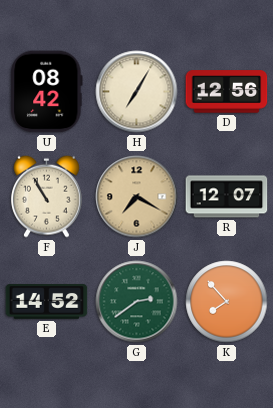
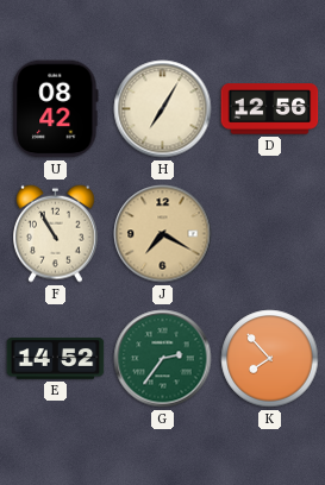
R: 12:07 -> none (227, 197)
G: 2:39 -> 2:36 (163, 359)
